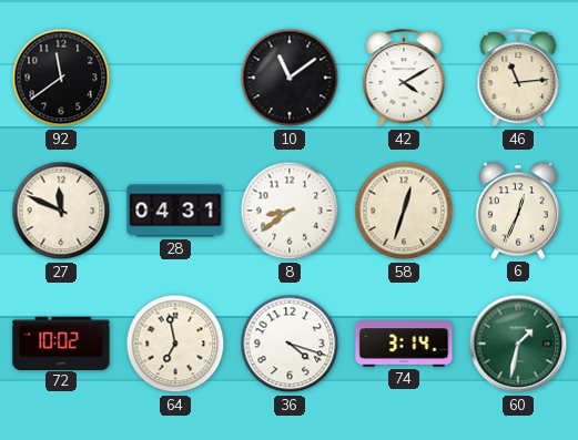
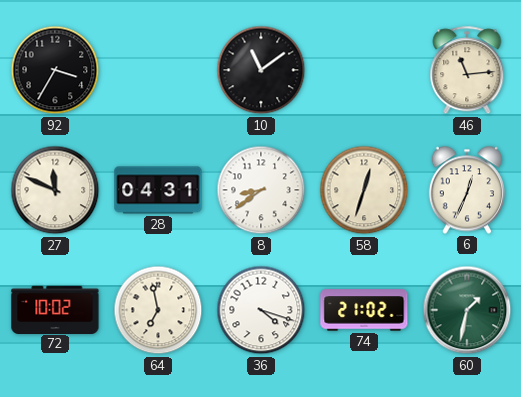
92: 11:39 -> 3:35 (55, 70)
42: 4:10 -> none (404, 79)
74: 3:14 -> 21:02 (364, 310)
